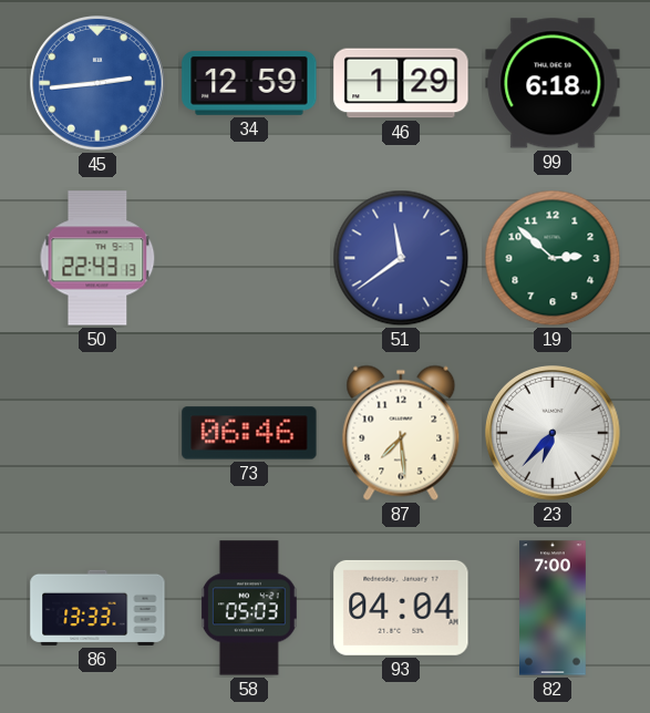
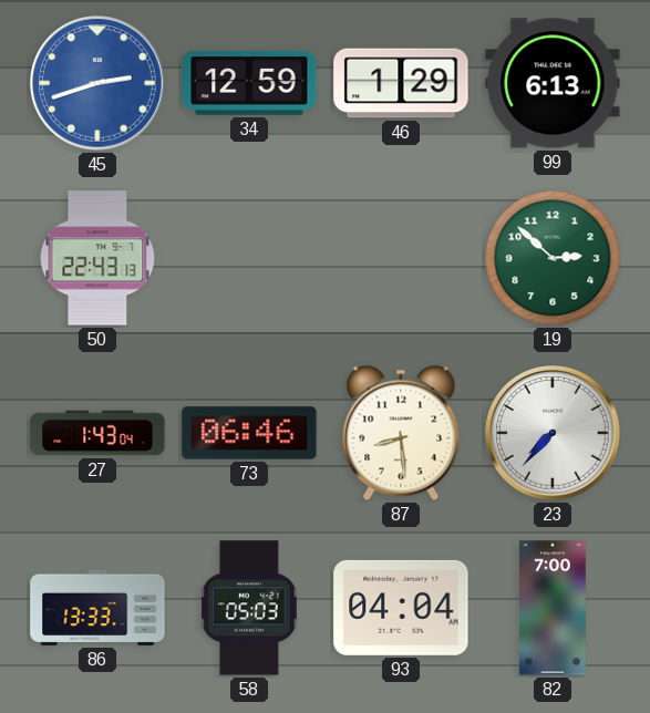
45: 2:44 -> 2:42 (97, 83)
99: 6:18 -> 6:13 (553, 83)
51: 11:39 -> none (401, 258)
27: none -> 1:43 (97, 433)
87: 7:29 -> 8:29 (401, 433)
23: 6:37 -> 7:37 (553, 433)
